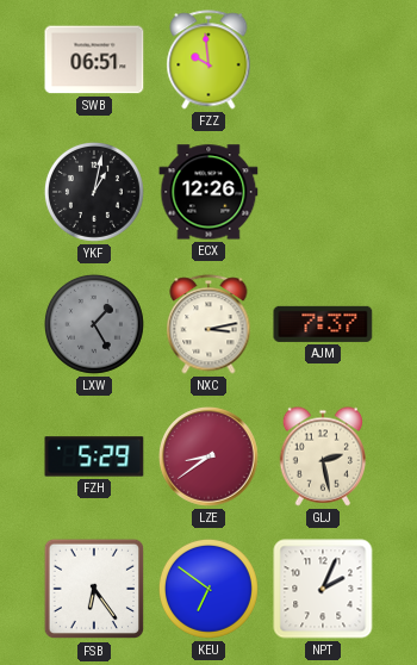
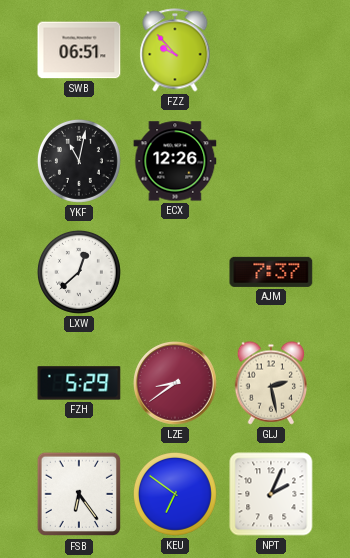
FZZ: 9:59 -> 9:53 (175, 50)
YKF: 1:02 -> 11:02 (79, 161)
LXW: 1:25 -> 12:38 (79, 272)
LXW dial: grey -> white (79, 272)
NXC: 3:13 -> none (208, 324)
